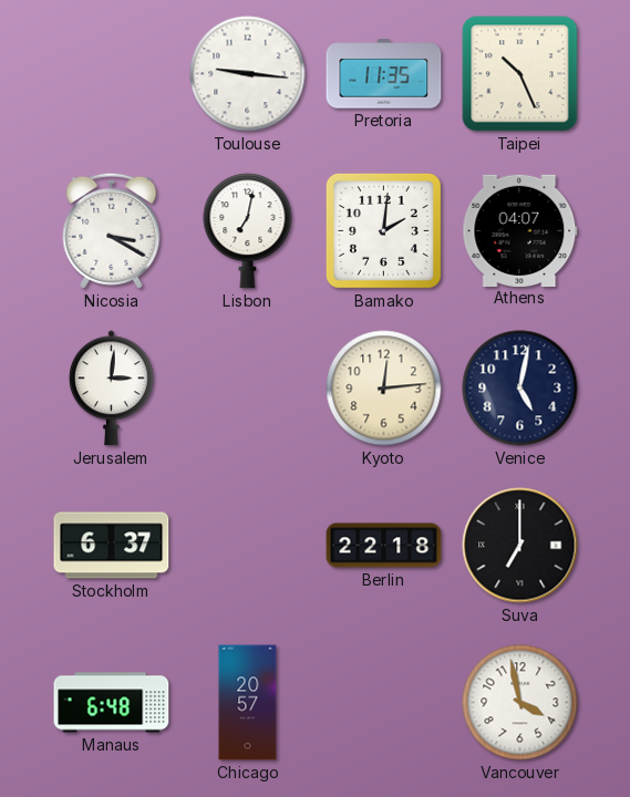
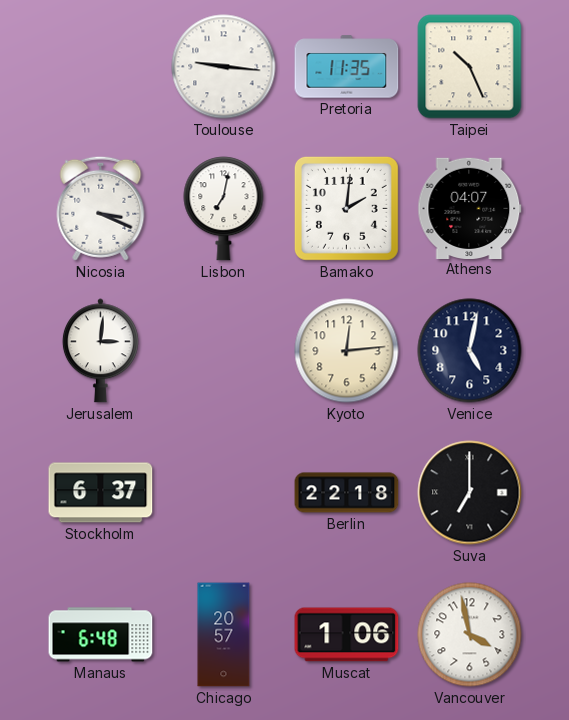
Nicosia: 3:20 -> 3:19 (101, 208)
Muscat: none -> 1:06 (347, 635)
